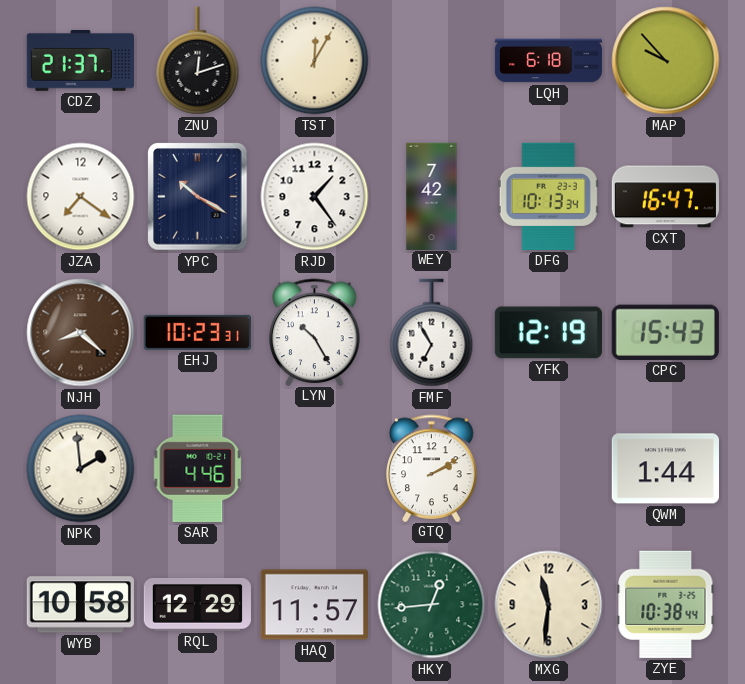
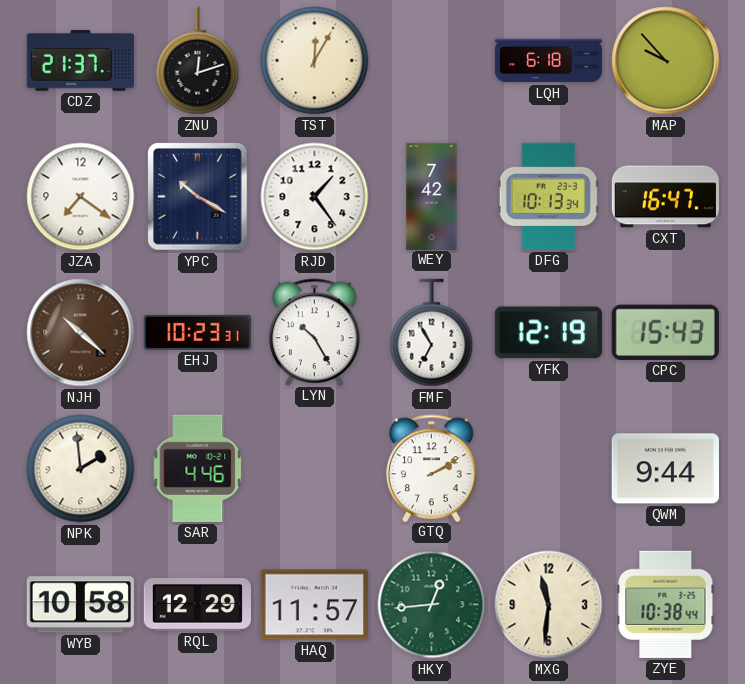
NJH: 8:22 -> 10:22 (81, 333)
QWM: 1:44 -> 9:44 (665, 469)
